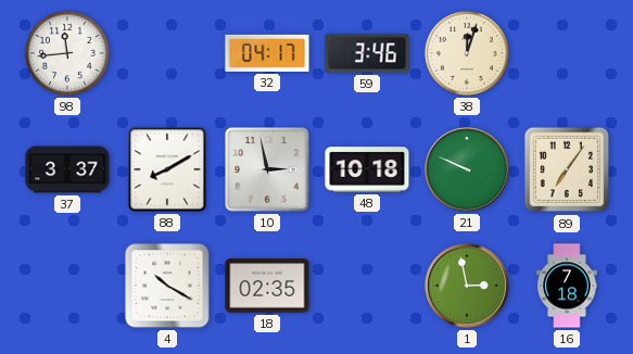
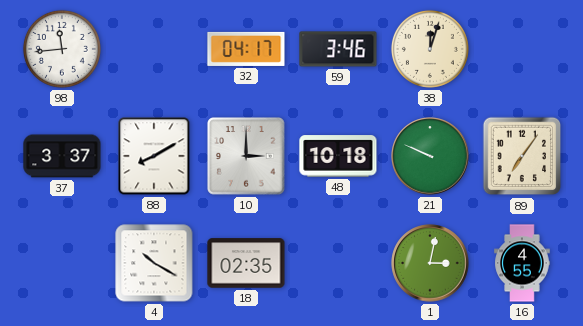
10: 2:58 -> 3:00 (246, 156)
1: 2:58 -> 3:02 (430, 263)
16: 7:18 -> 4:55 (522, 263)
